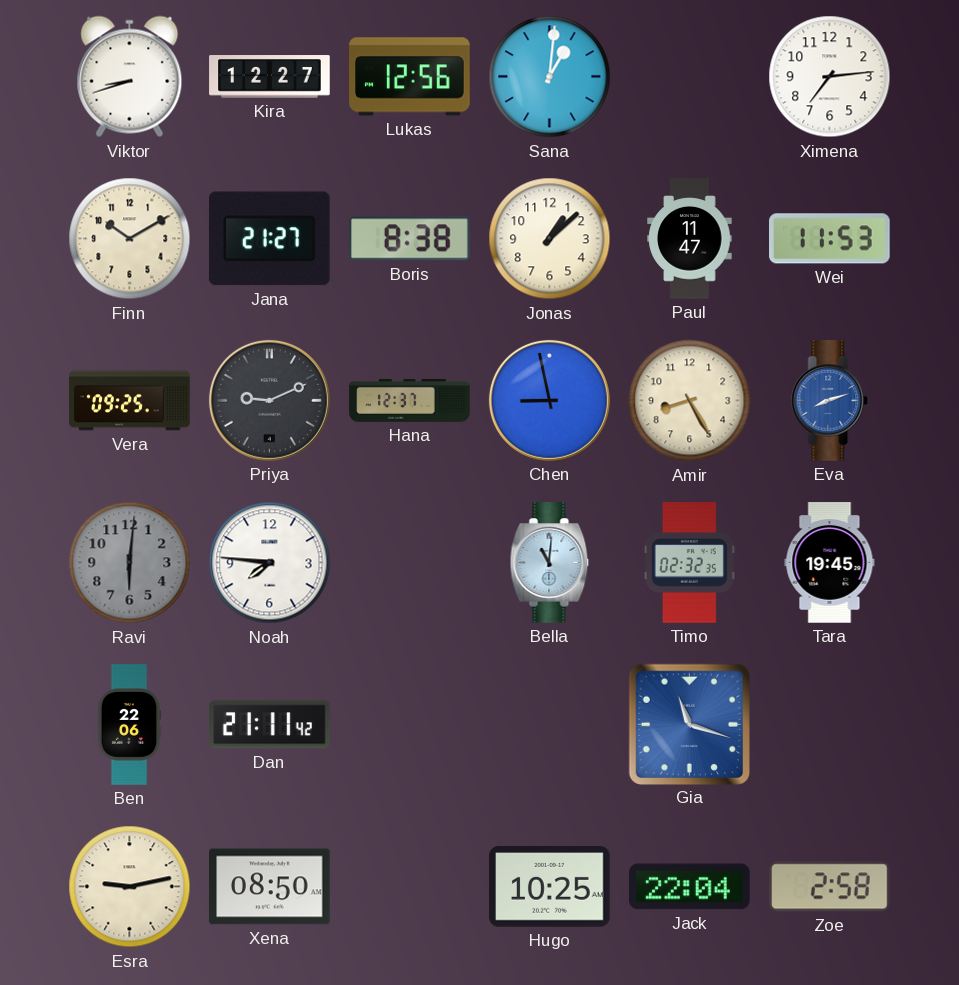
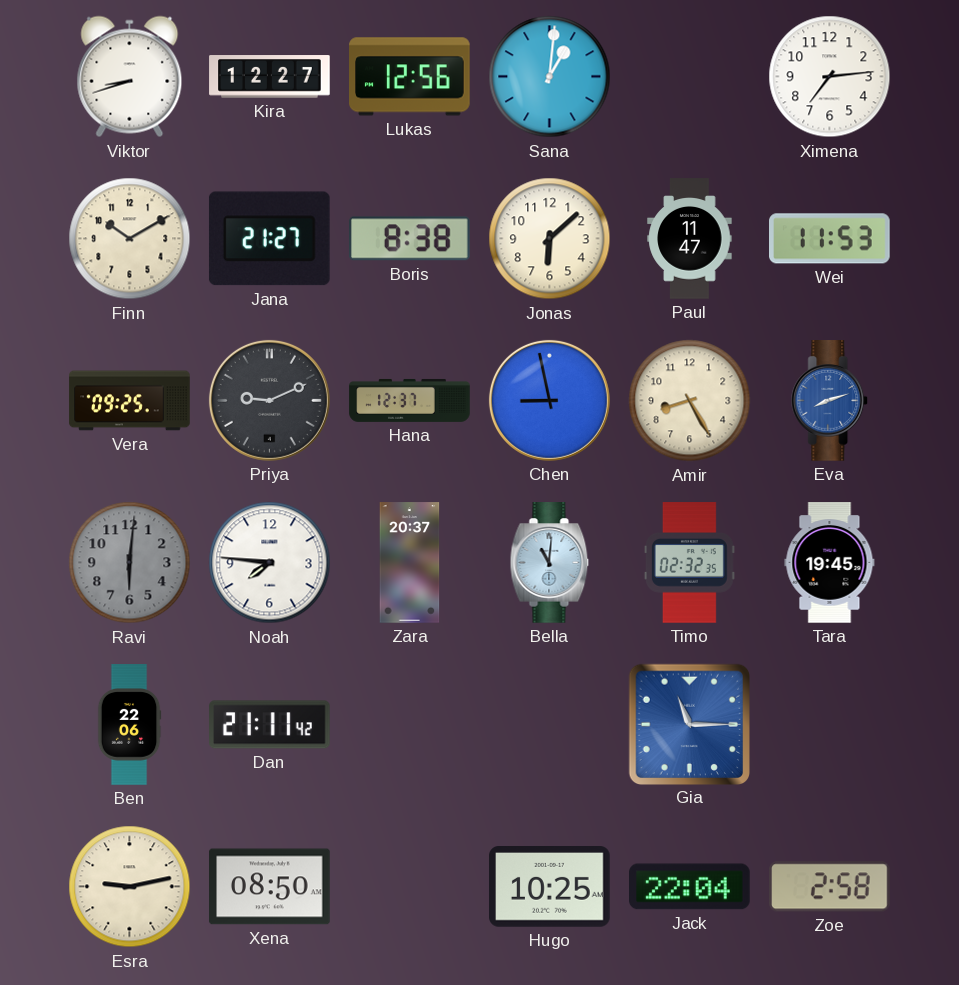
Jonas: 1:08 -> 6:08 (550, 239)
Zara: none -> 20:37 (410, 563)
Gia: 11:18 -> 11:15 (689, 724)
